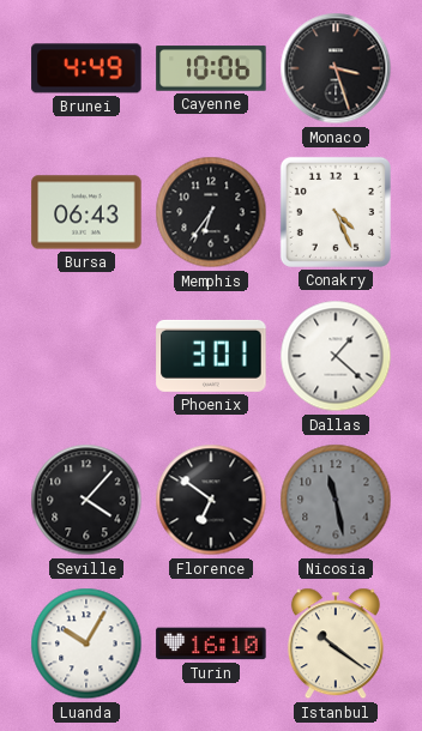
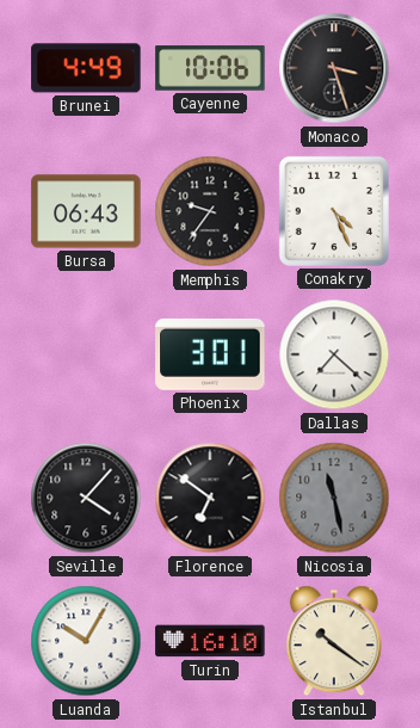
Memphis: 6:36 -> 9:36 (210, 211)
Dallas: 1:22 -> 7:22 (334, 354)
